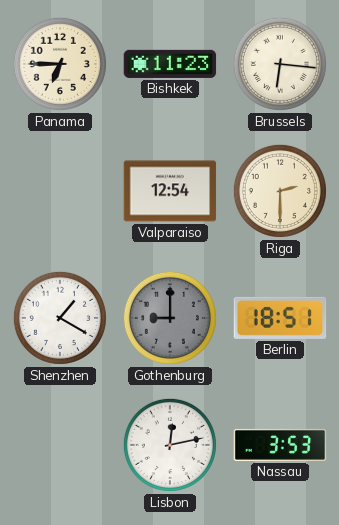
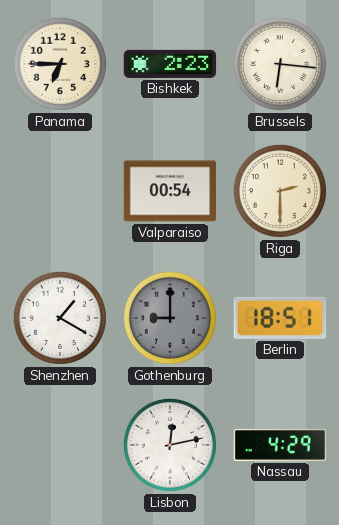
Bishkek: 11:23 -> 2:23 (170, 64)
Valparaiso: 12:54 -> 00:54 (170, 191)
Nassau: 3:53 -> 4:29 (280, 445)
